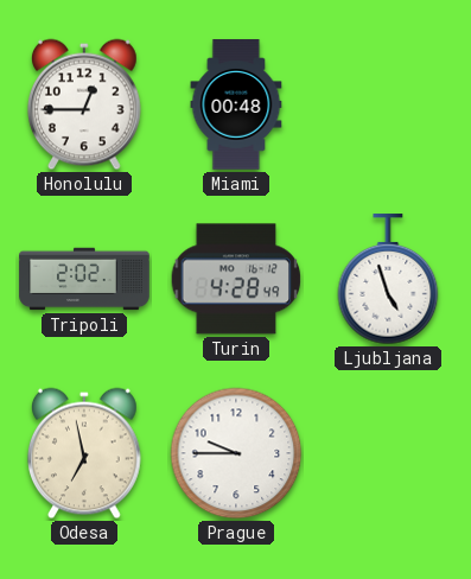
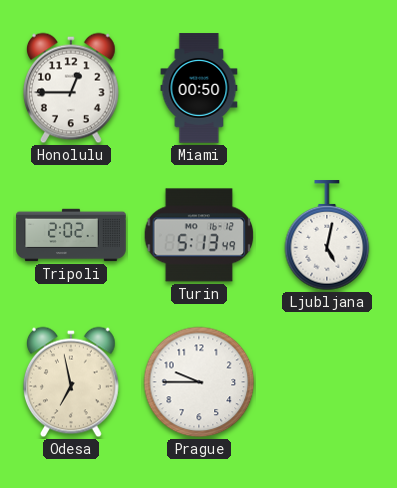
Miami: 00:48 -> 00:50 (199, 88)
Turin: 4:28 -> 5:13 (199, 235)
Ljubljana: 4:57 -> 5:02 (327, 236)
